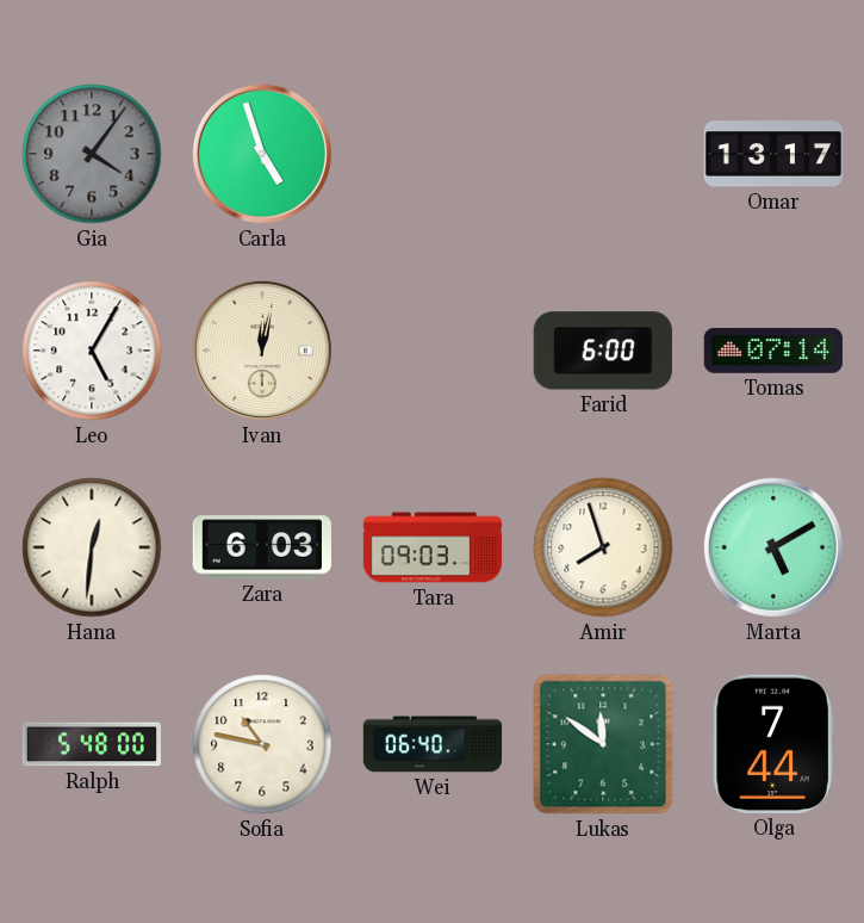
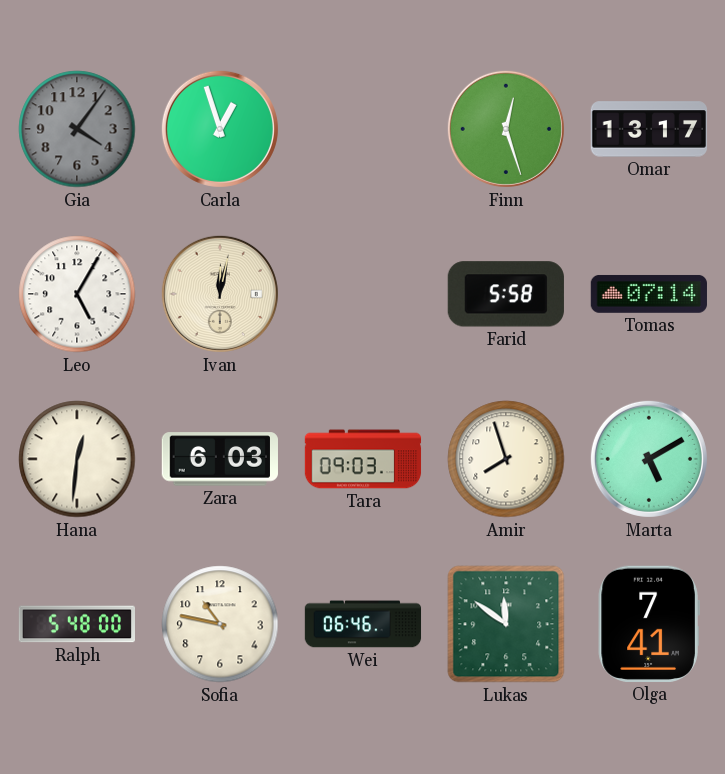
Carla: 4:57 -> 12:57 (220, 129)
Finn: none -> 12:27 (506, 129)
Farid: 6:00 -> 5:58 (506, 294)
Wei: 06:40 -> 06:46 (363, 624)
Olga: 7:44 -> 7:41 (649, 624)
